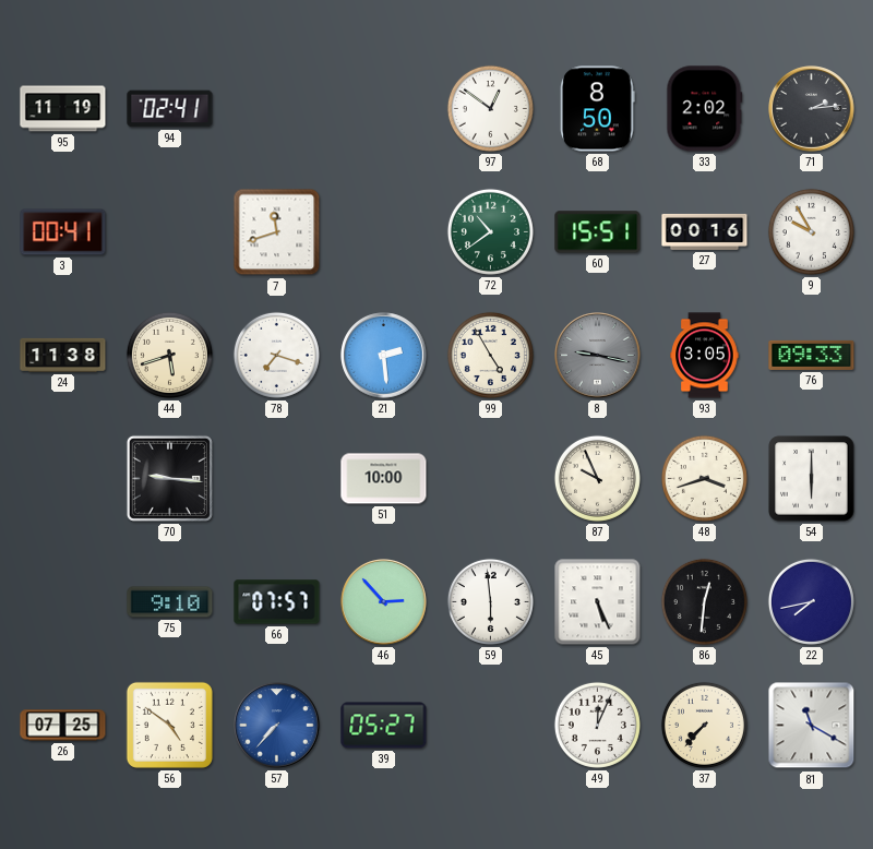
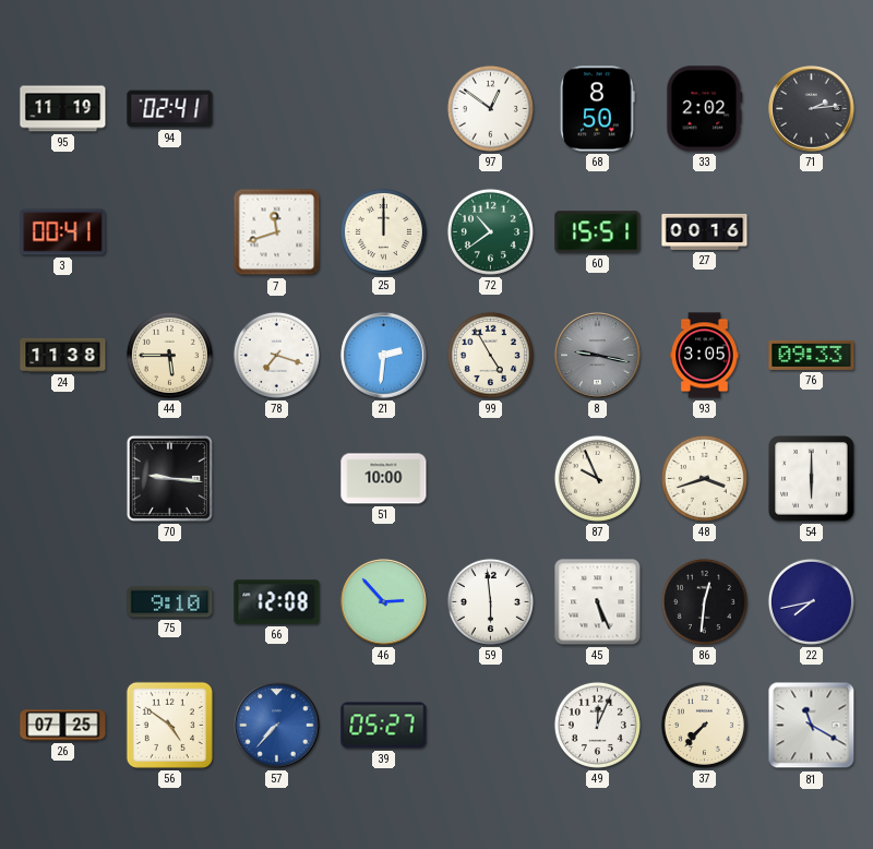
25: none -> 12:00 (383, 231)
9: 9:55 -> none (811, 231)
44: 5:42 -> 5:45 (169, 355)
21: 2:29 -> 2:31 (384, 356)
66: 07:57 -> 12:08 (277, 602)
